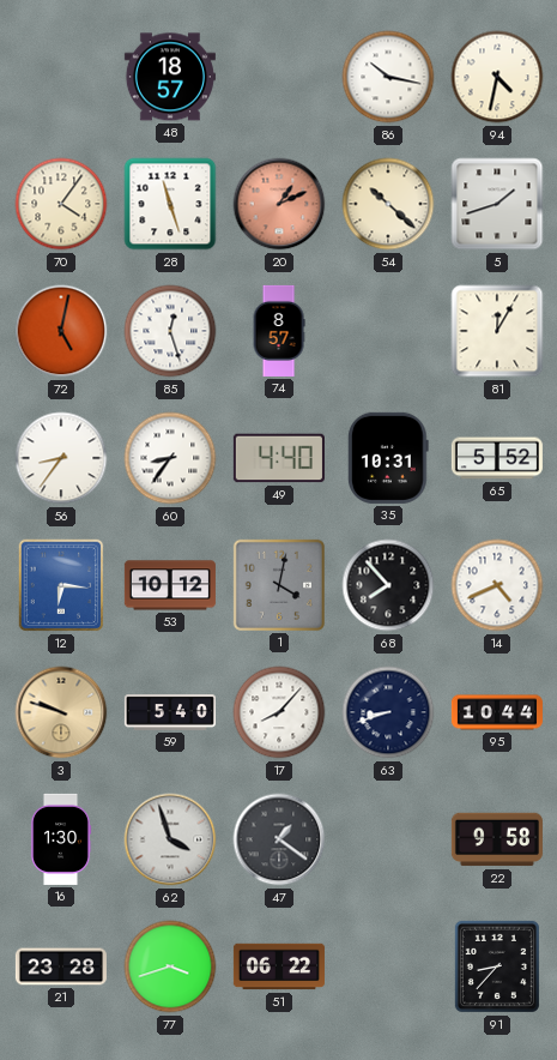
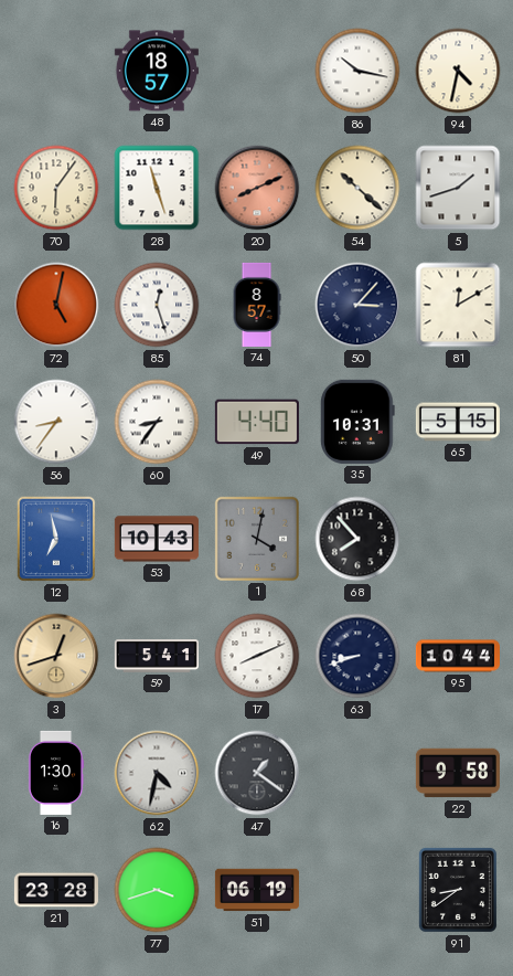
70: 4:06 -> 6:06 (56, 188)
20: 1:11 -> 8:11 (257, 188)
50: none -> 3:07 (357, 305)
81: 12:05 -> 12:10 (458, 305)
65: 5:52 -> 5:15 (458, 422)
12: 6:16 -> 6:58 (56, 539)
53: 10:12 -> 10:43 (157, 539)
14: 4:41 -> none (497, 585)
3: 9:48 -> 12:42 (56, 656)
59: 5:40 -> 5:41 (157, 656)
17: 8:07 -> 8:11 (257, 656)
62: 3:57 -> 4:32 (157, 773)
51: 06:22 -> 06:19 (257, 890)
91: 8:37 -> 8:39 (458, 890)
